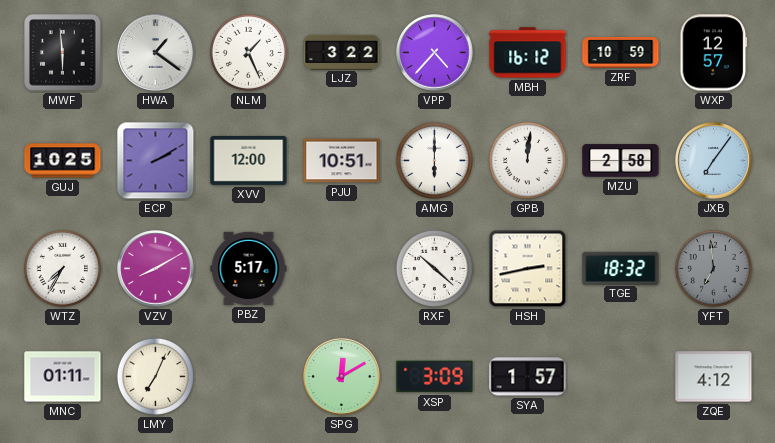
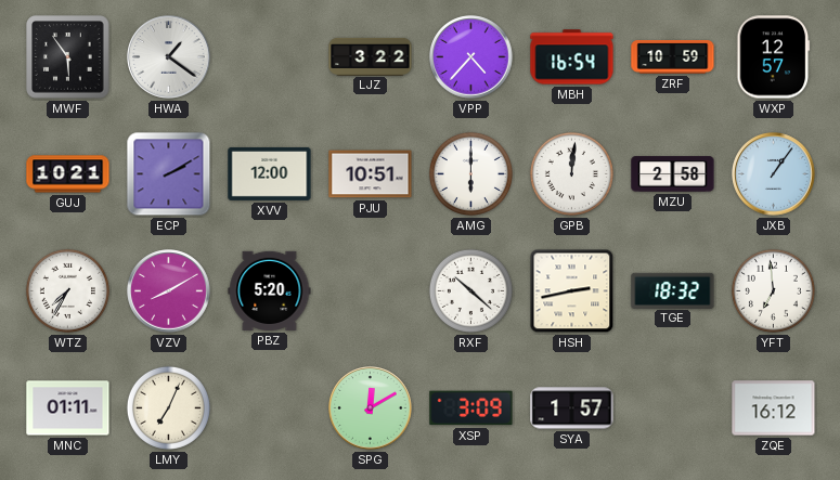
MWF: 5:59 -> 5:54 (68, 57)
NLM: 1:26 -> none (248, 52)
MBH: 16:12 -> 16:54 (572, 57)
GUJ: 10:25 -> 10:21 (68, 174)
JXB: 7:06 -> 1:06 (774, 174)
PBZ: 5:17 -> 5:20 (270, 290)
YFT dial: grey -> white (773, 290)
ZQE: 4:12 -> 16:12 (774, 408)
